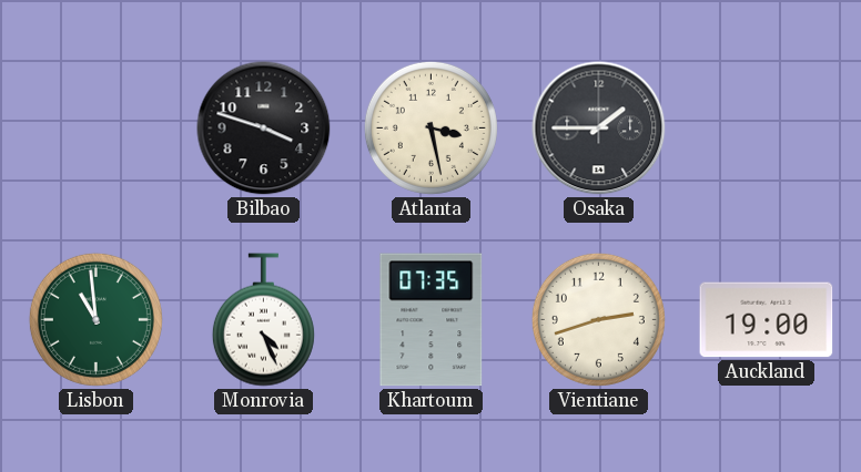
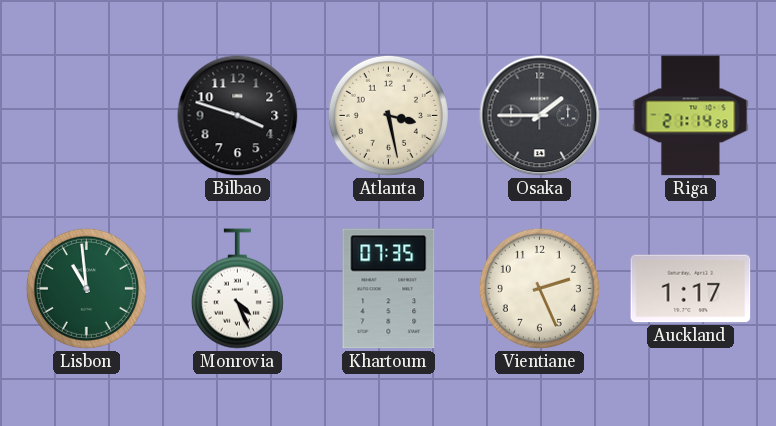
Riga: none -> 21:14 (691, 116)
Vientiane: 2:42 -> 2:26 (539, 288)
Auckland: 19:00 -> 1:17 (691, 289)
